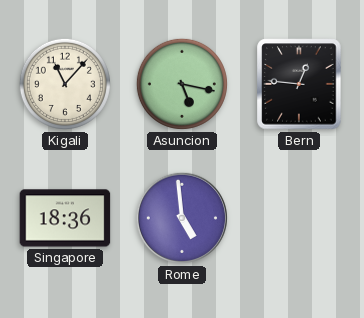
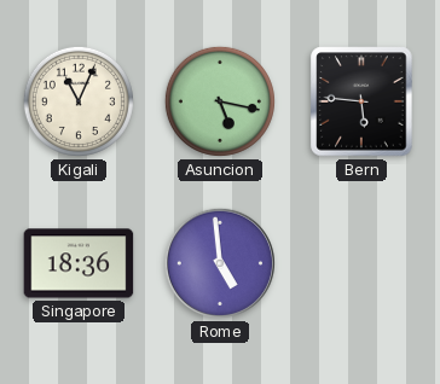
Kigali: 11:07 -> 11:04 (79, 101)
Bern: 12:46 -> 5:46 (361, 101)
